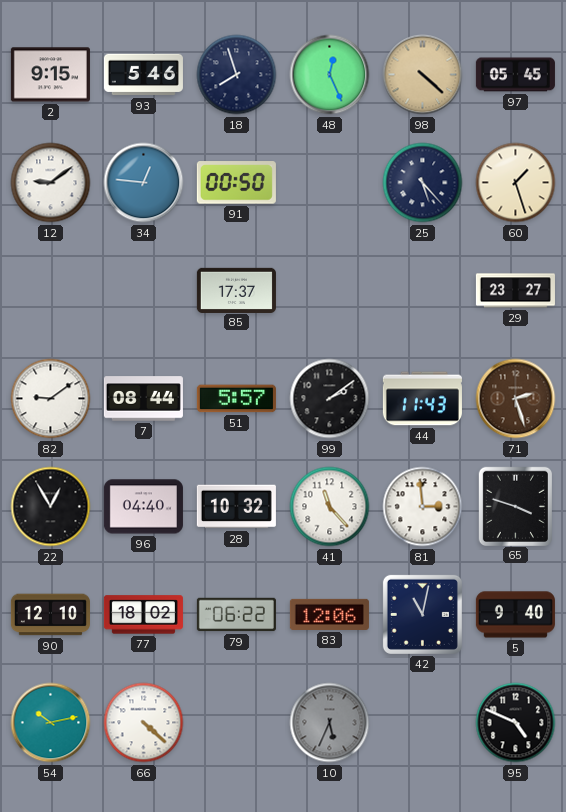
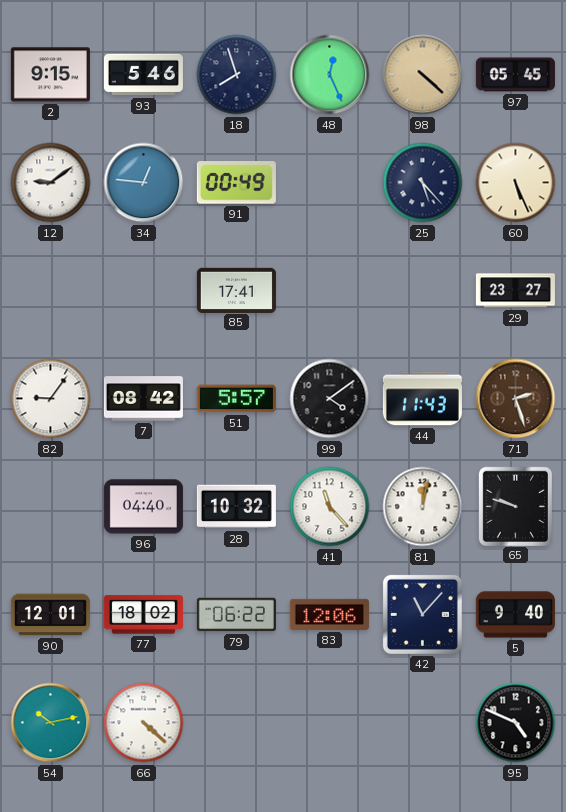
91: 00:50 -> 00:49 (236, 183)
60: 1:27 -> 5:26 (516, 183)
85: 17:37 -> 17:41 (236, 290)
82: 9:09 -> 9:06 (51, 399)
7: 08:44 -> 08:42 (143, 399)
99: 2:09 -> 4:09 (330, 399)
22: 12:55 -> none (51, 507)
81: 2:59 -> 12:02 (423, 507)
65: 3:48 -> 9:48 (515, 506)
90: 12:10 -> 12:01 (50, 615)
42: 11:02 -> 11:07 (422, 614)
10: 5:34 -> none (330, 723)
